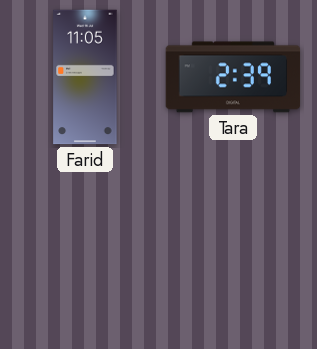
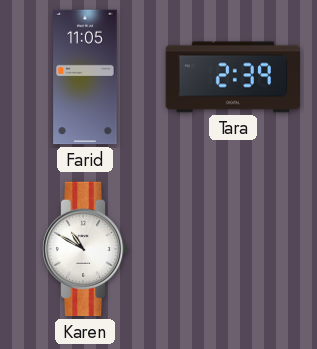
Karen: none -> 10:50 (85, 249)
